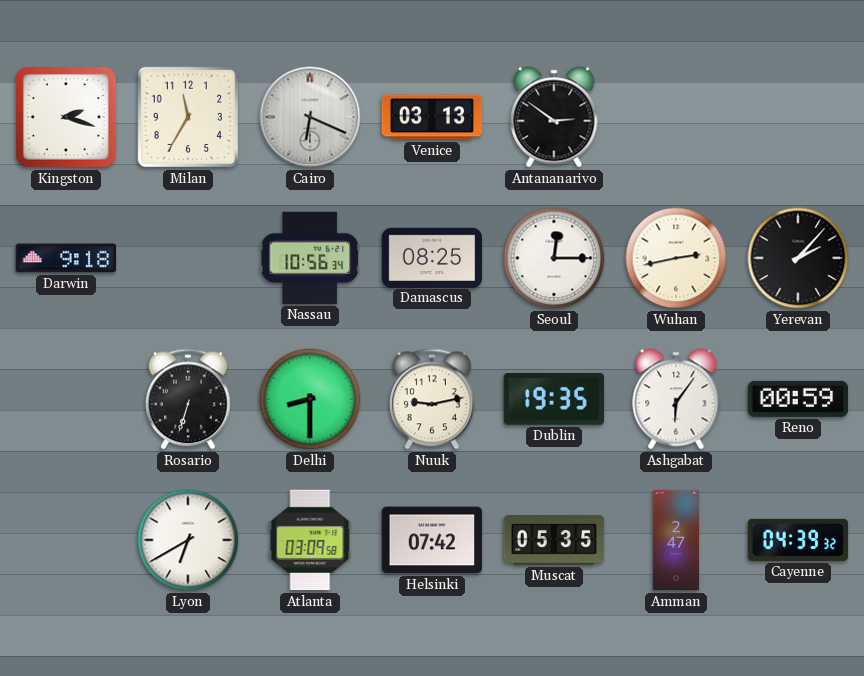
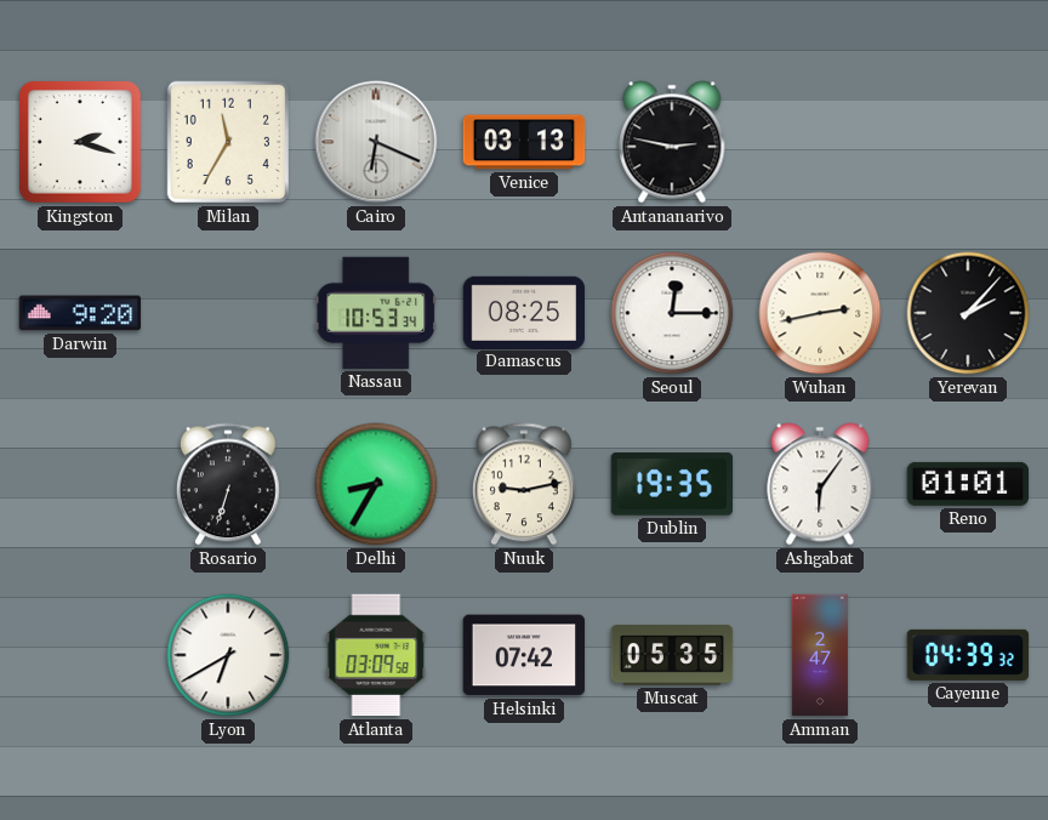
Antananarivo: 2:51 -> 2:47 (672, 142)
Darwin: 9:18 -> 9:20 (80, 313)
Nassau: 10:56 -> 10:53 (375, 313)
Delhi: 8:30 -> 8:35 (376, 484)
Reno: 00:59 -> 01:01 (968, 484)
